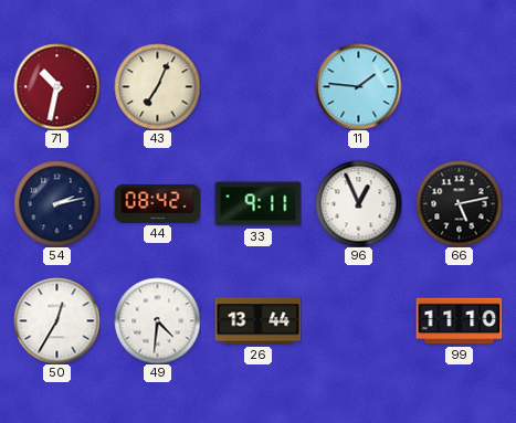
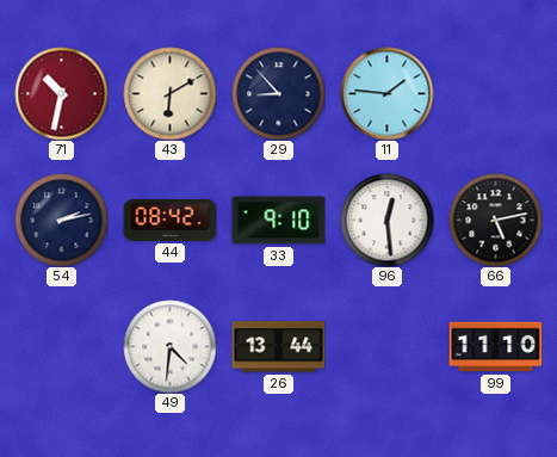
43: 7:04 -> 6:10 (169, 93)
29: none -> 8:53 (278, 93)
33: 9:11 -> 9:10 (278, 221)
96: 12:56 -> 12:29 (386, 220)
50: 12:35 -> none (56, 320)
